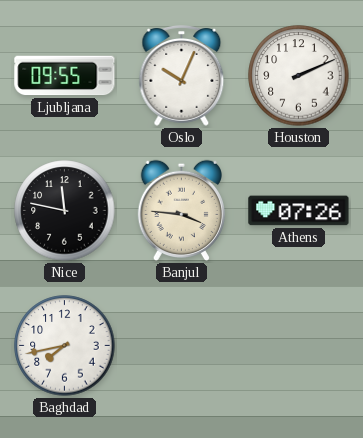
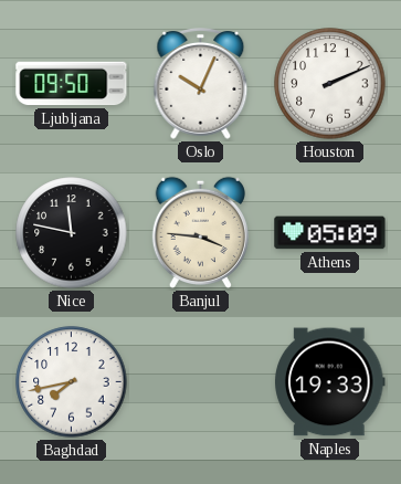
Ljubljana: 09:55 -> 09:50 (72, 84)
Athens: 07:26 -> 05:09 (330, 233)
Naples: none -> 19:33 (330, 382)
